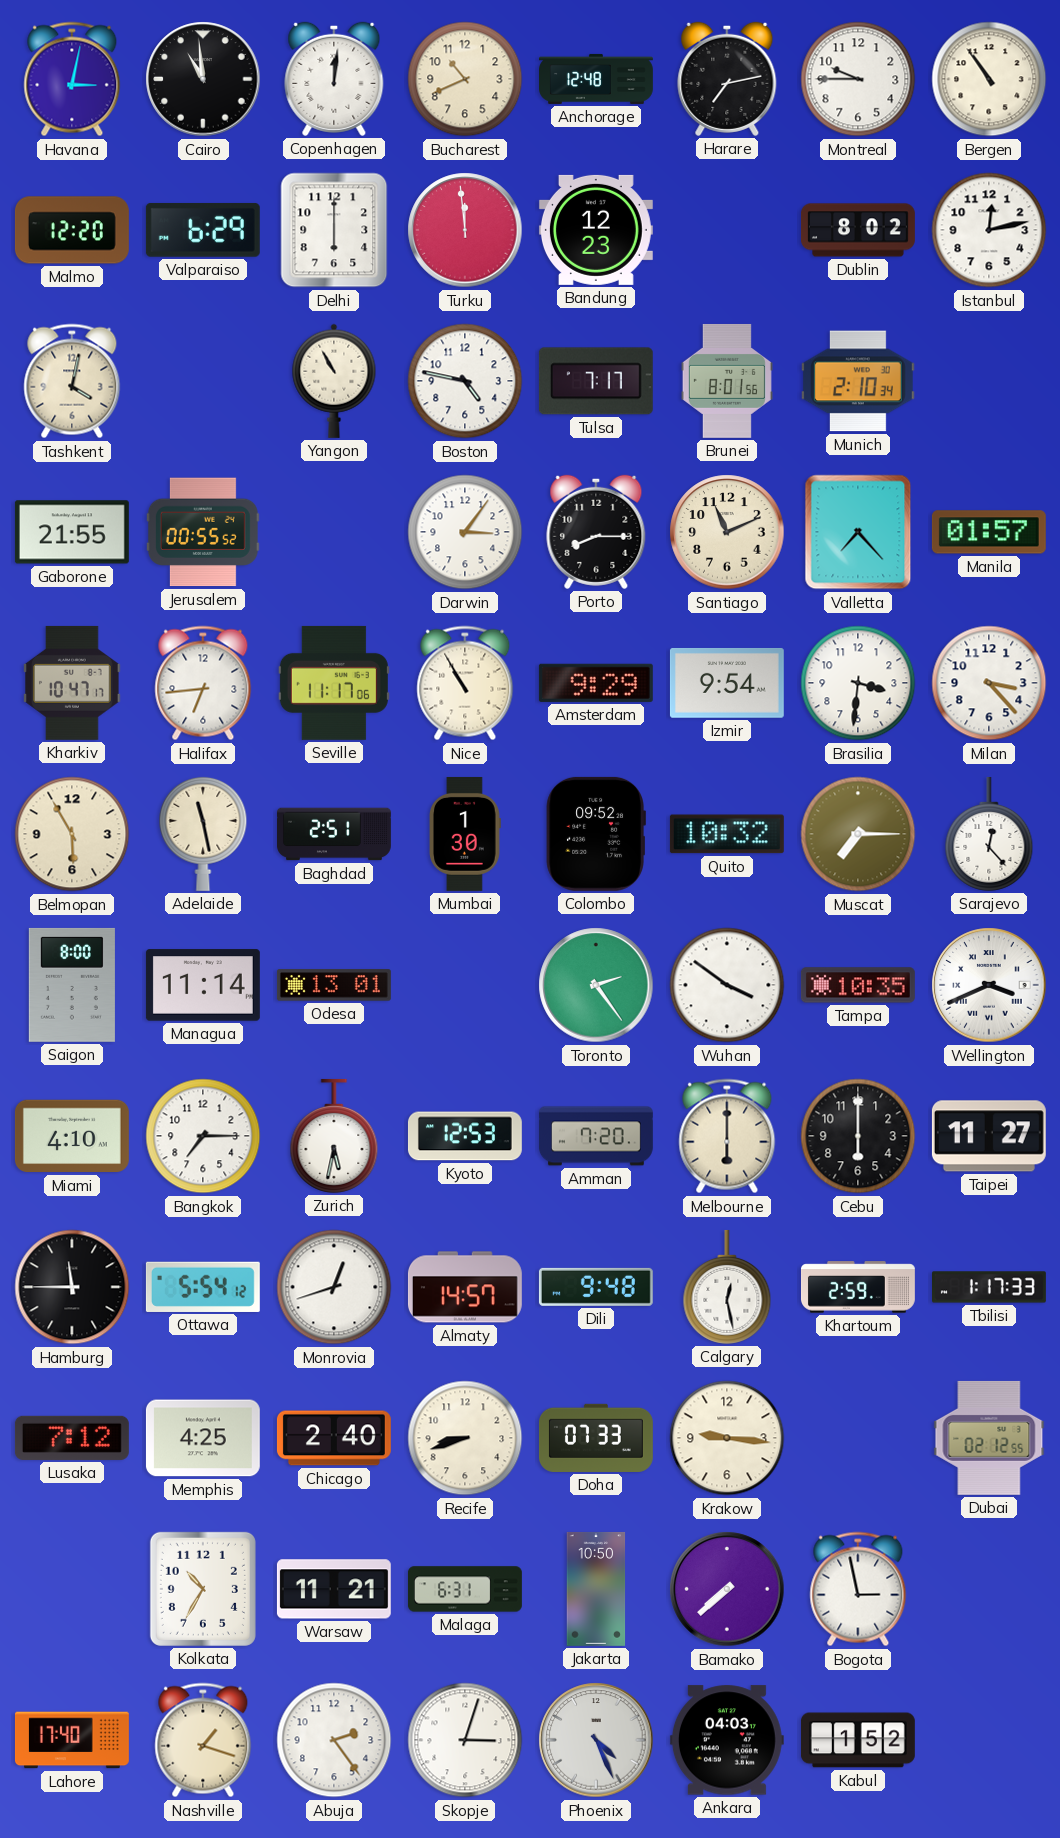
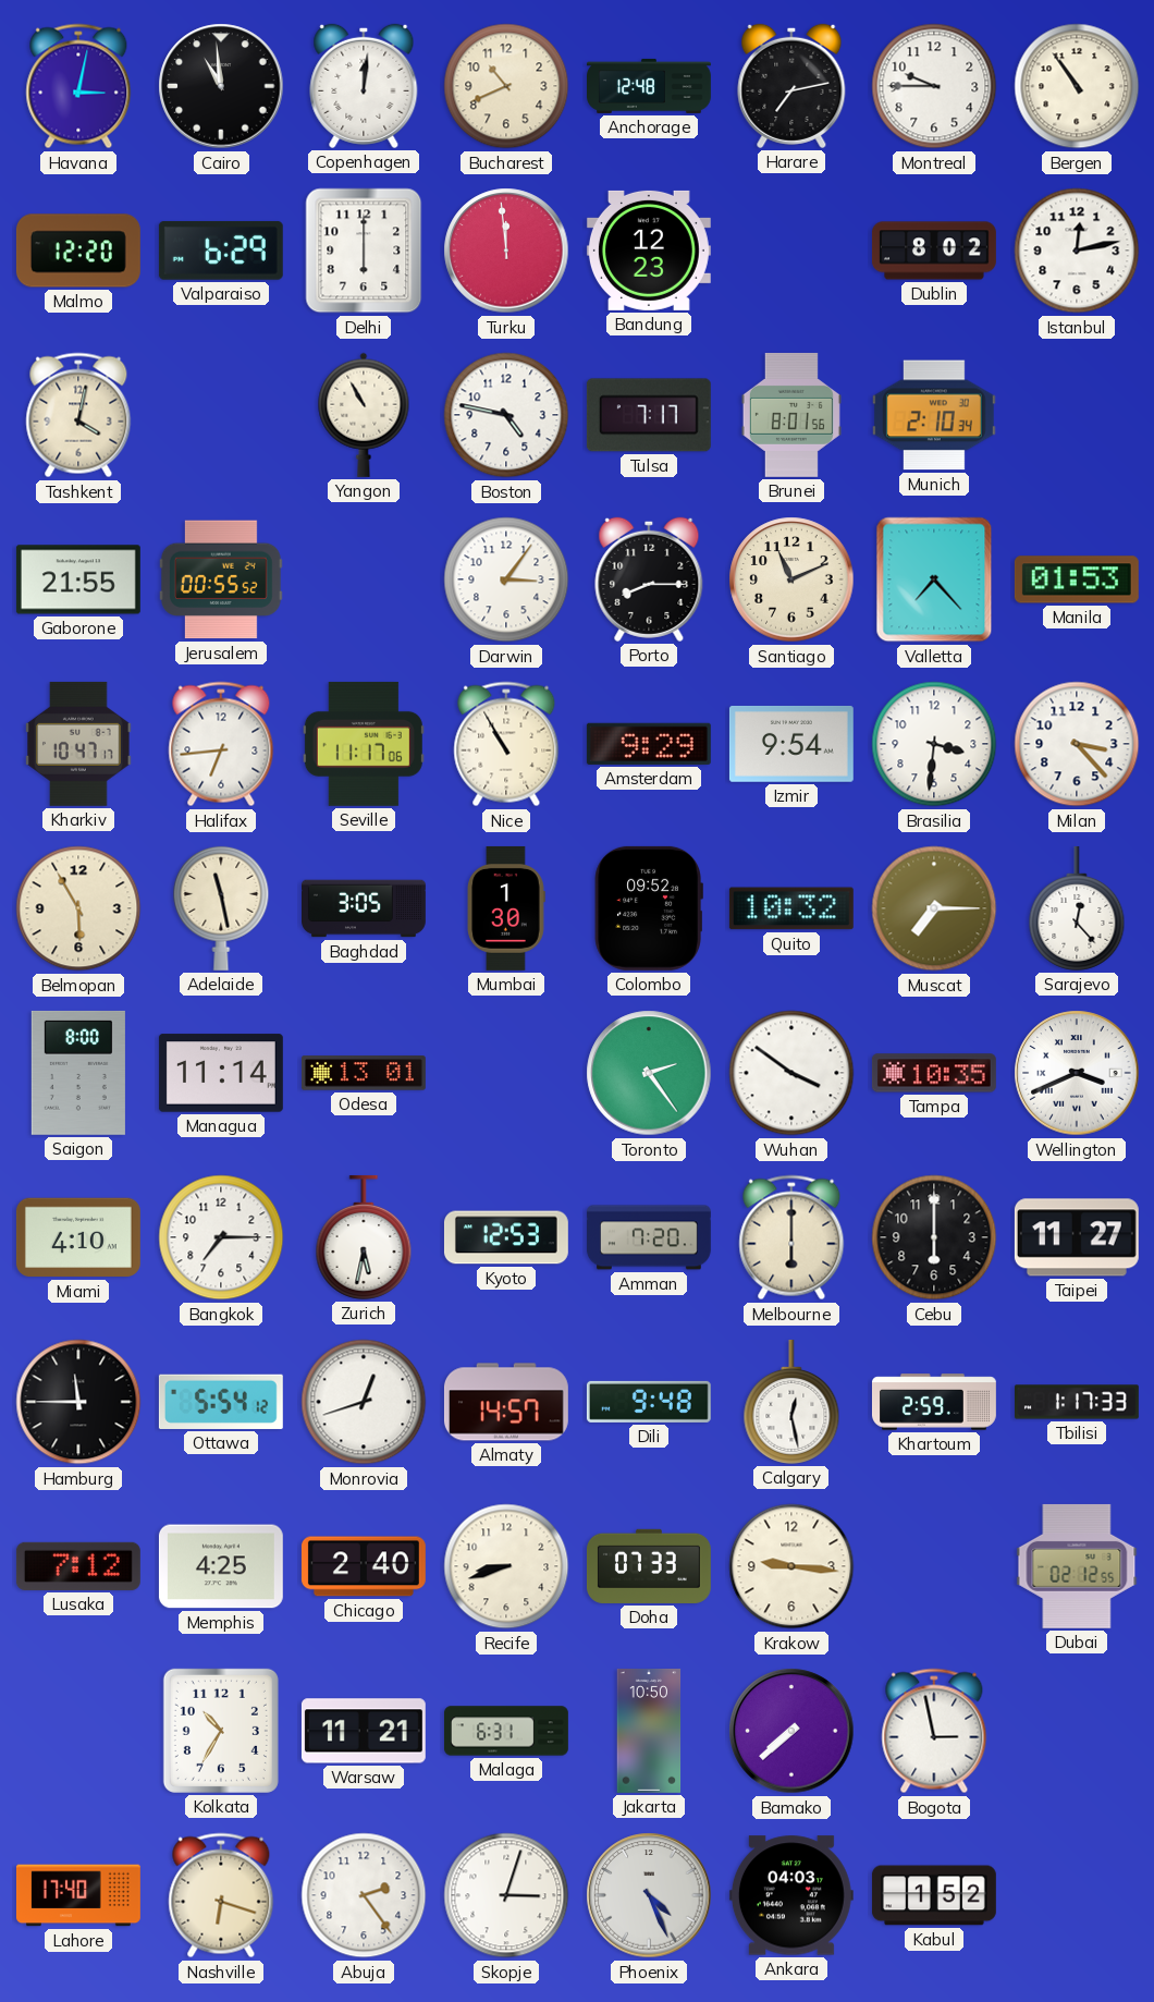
Manila: 01:57 -> 01:53 (1077, 579)
Baghdad: 2:51 -> 3:05 (365, 908)
Nashville: 1:18 -> 6:18 (221, 1895)
